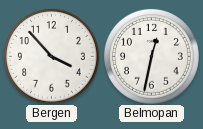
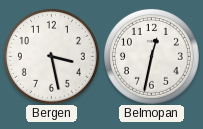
Bergen: 3:53 -> 3:28 (51, 56)
